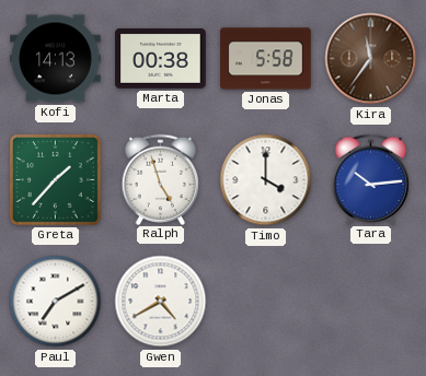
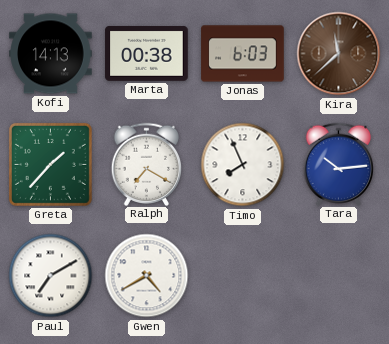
Jonas: 5:58 -> 6:03 (243, 54)
Kira: 11:36 -> 11:38 (339, 54)
Ralph: 4:57 -> 7:20 (147, 164)
Timo: 4:00 -> 7:56 (243, 165)
